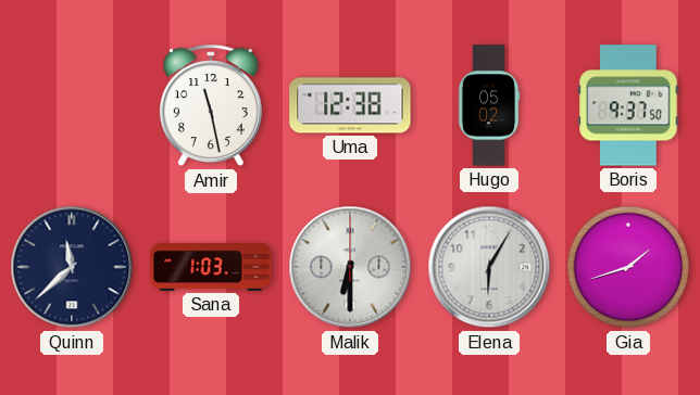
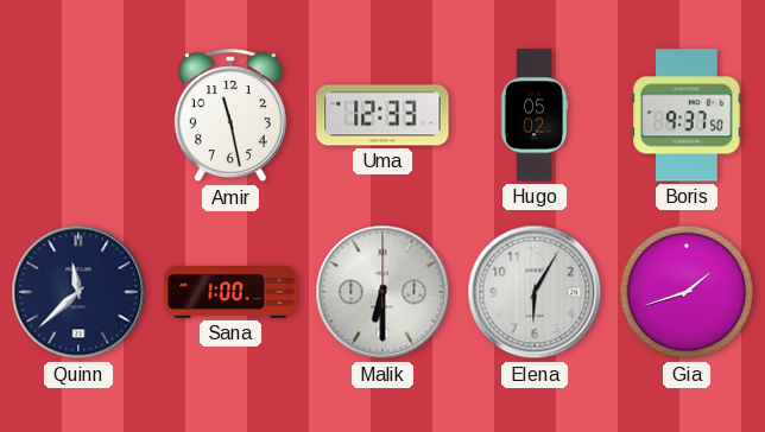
Uma: 12:38 -> 12:33 (383, 115)
Sana: 1:03 -> 1:00 (230, 292)
